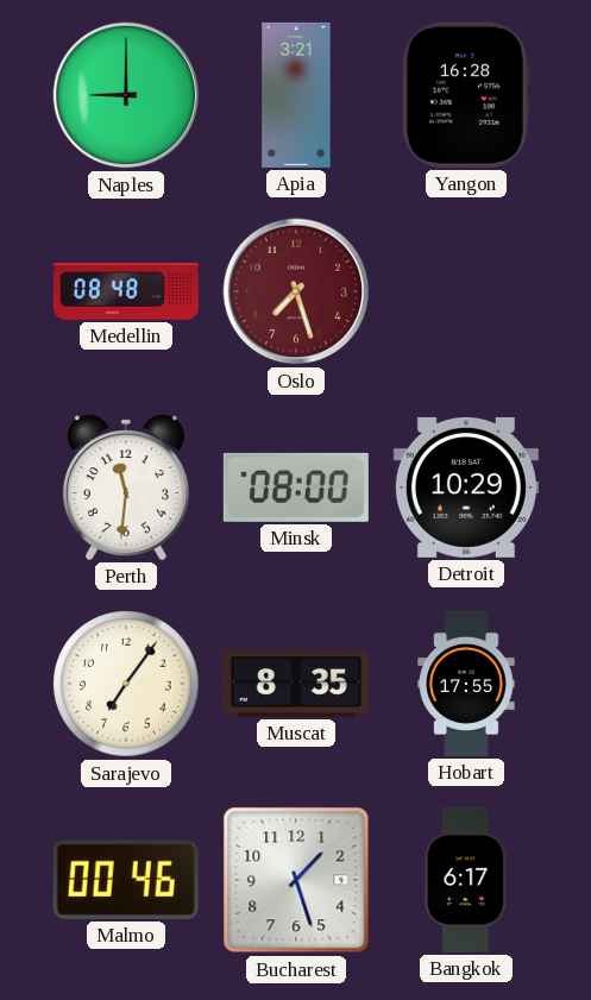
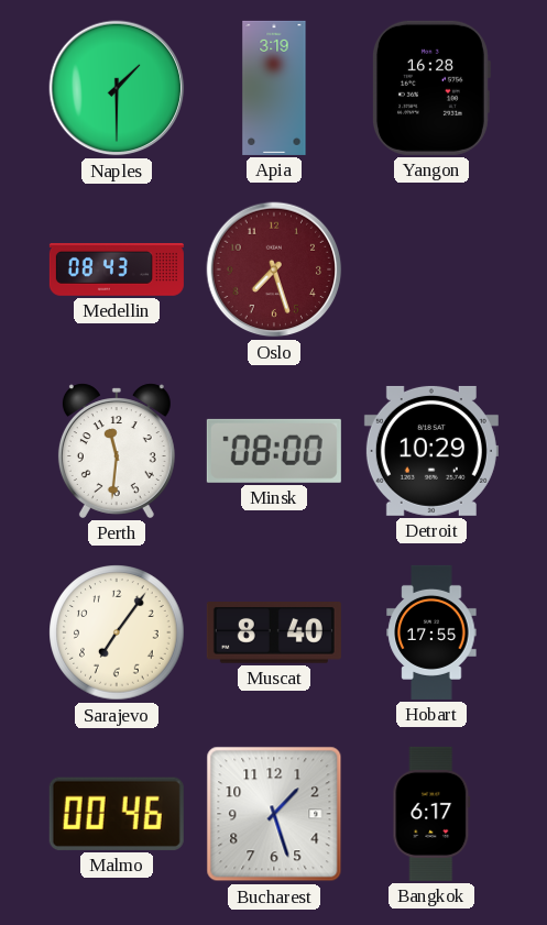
Naples: 9:00 -> 1:30 (117, 88)
Apia: 3:21 -> 3:19 (274, 88)
Medellin: 08:48 -> 08:43 (117, 271)
Muscat: 8:35 -> 8:40 (274, 634)
